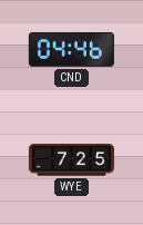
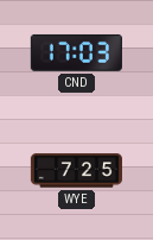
CND: 04:46 -> 17:03 (76, 52)
